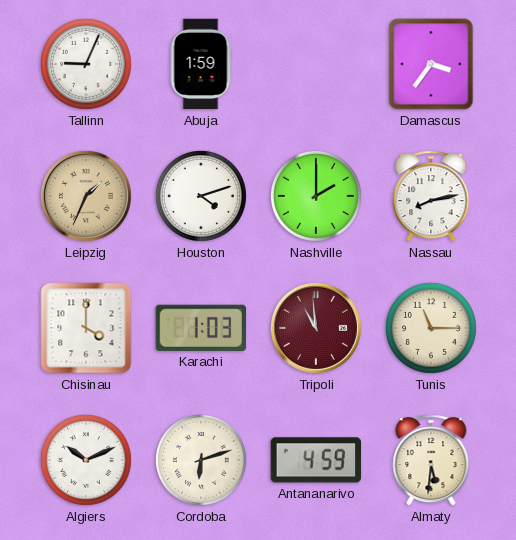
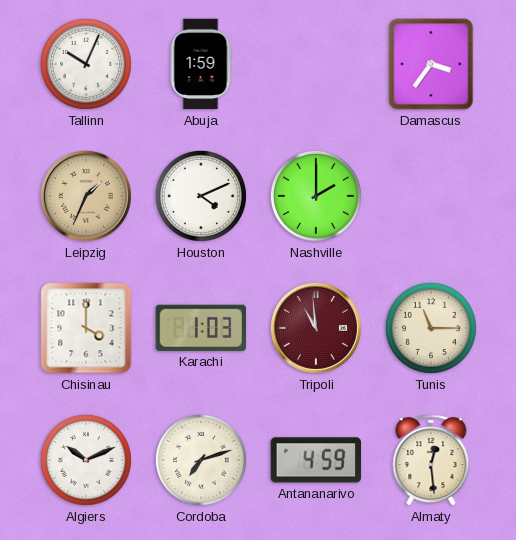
Tallinn: 9:04 -> 10:04 (86, 64)
Houston: 4:12 -> 4:11 (201, 196)
Nassau: 8:13 -> none (431, 196)
Cordoba: 6:12 -> 7:12 (201, 460)
Almaty: 5:31 -> 12:29 (431, 460)
